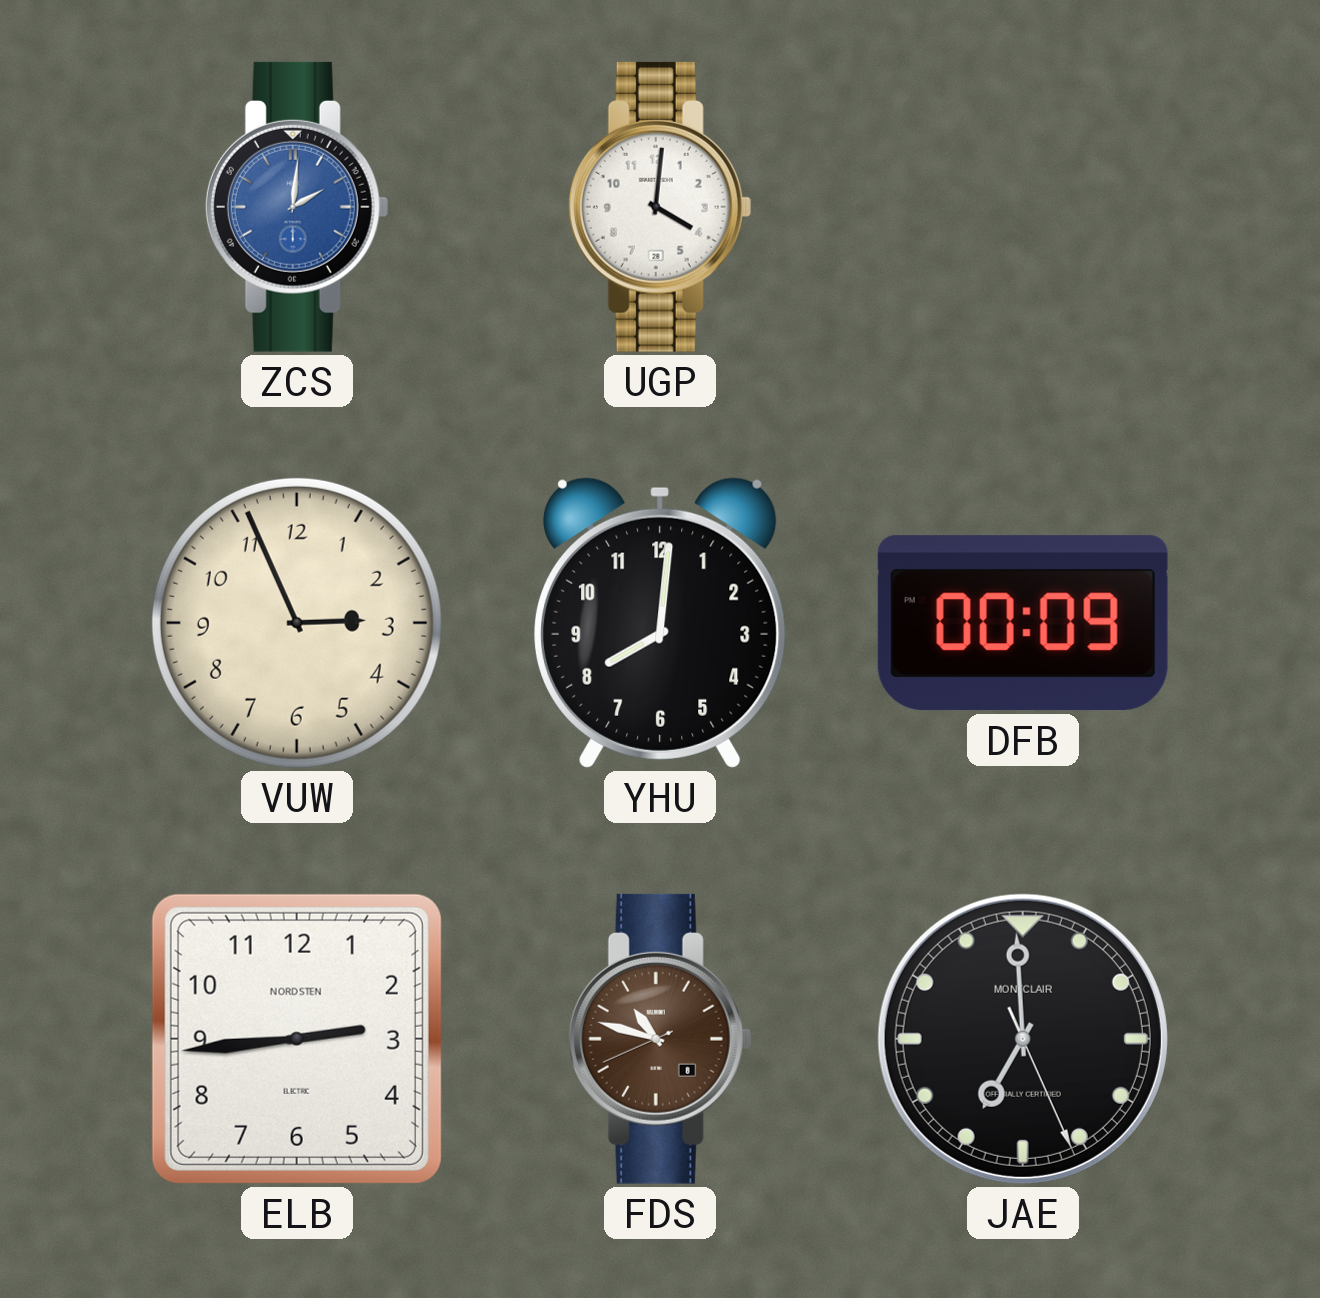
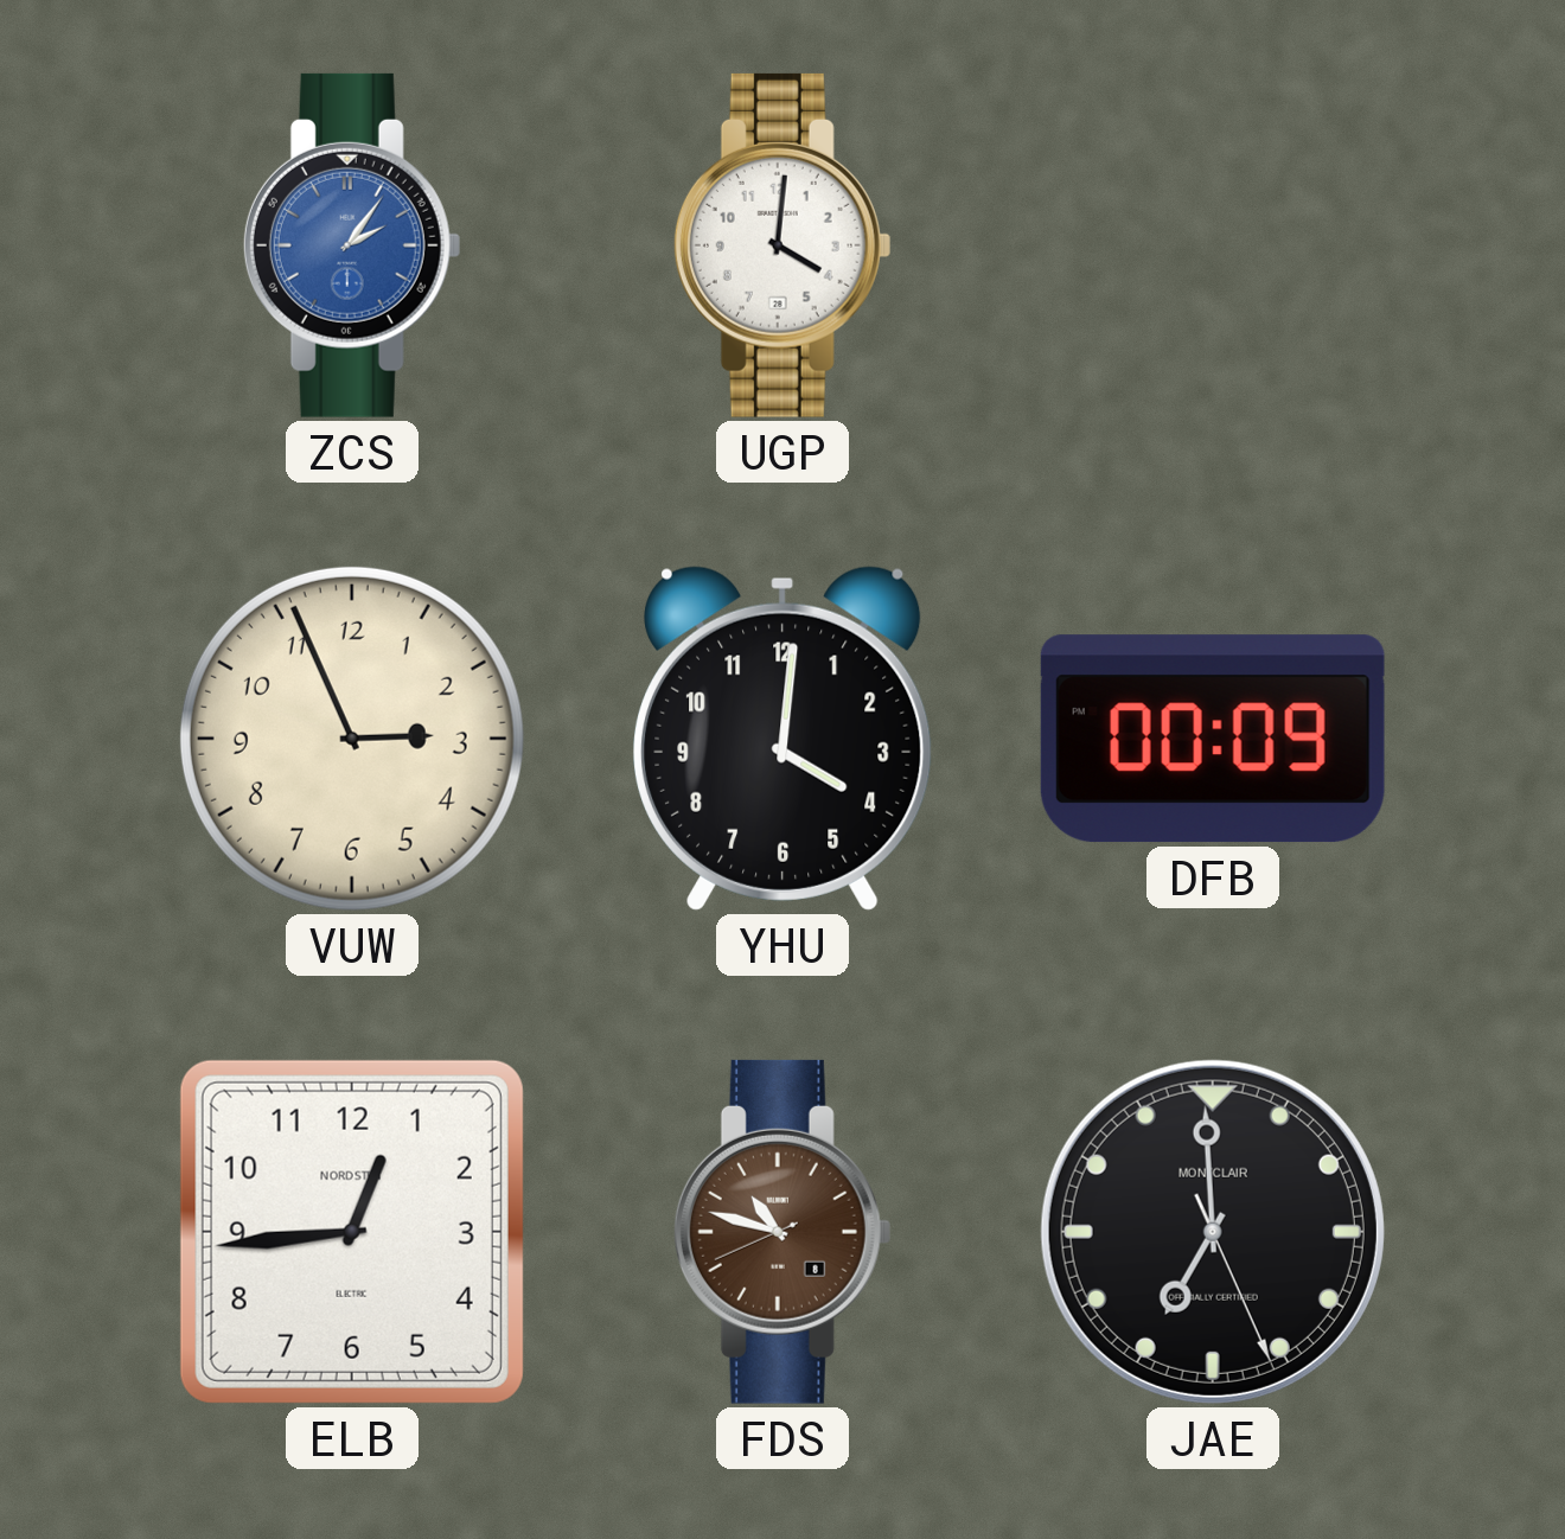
ZCS: 2:01 -> 2:06 (352, 245)
YHU: 8:01 -> 4:01 (784, 739)
ELB: 2:44 -> 12:44 (352, 1232)
